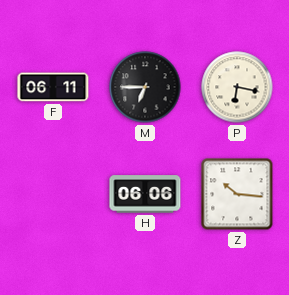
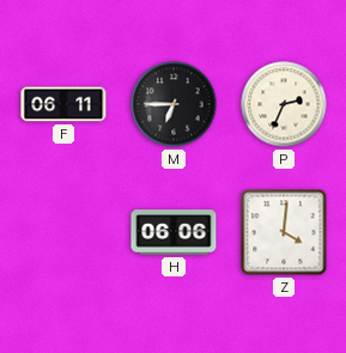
P: 6:17 -> 2:34 (284, 104)
Z: 10:16 -> 4:01 (284, 232)
